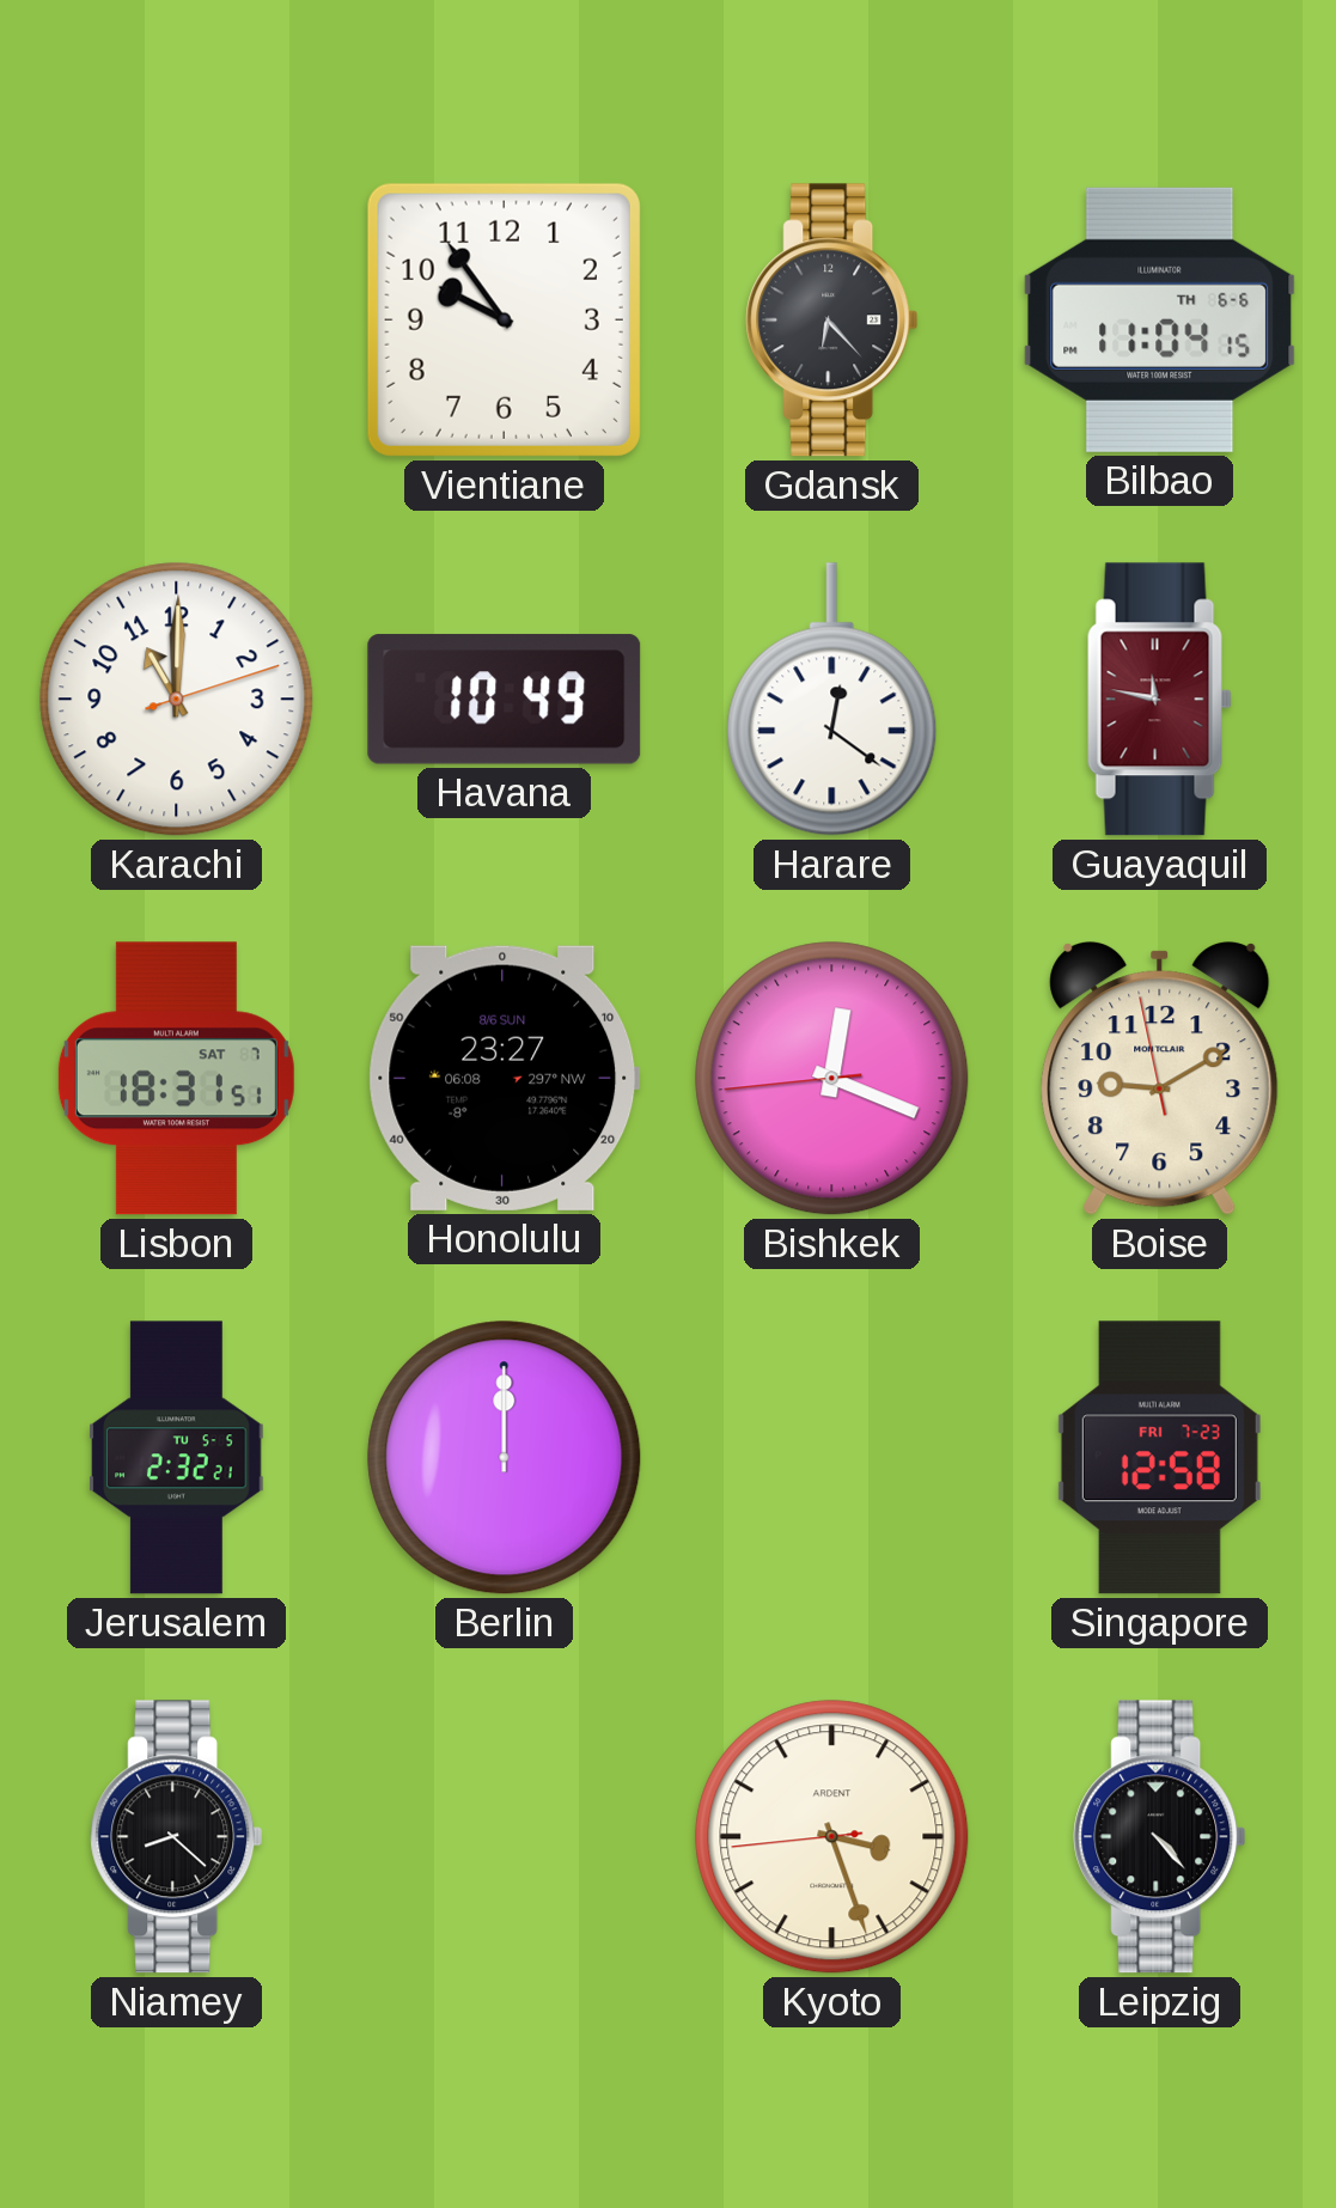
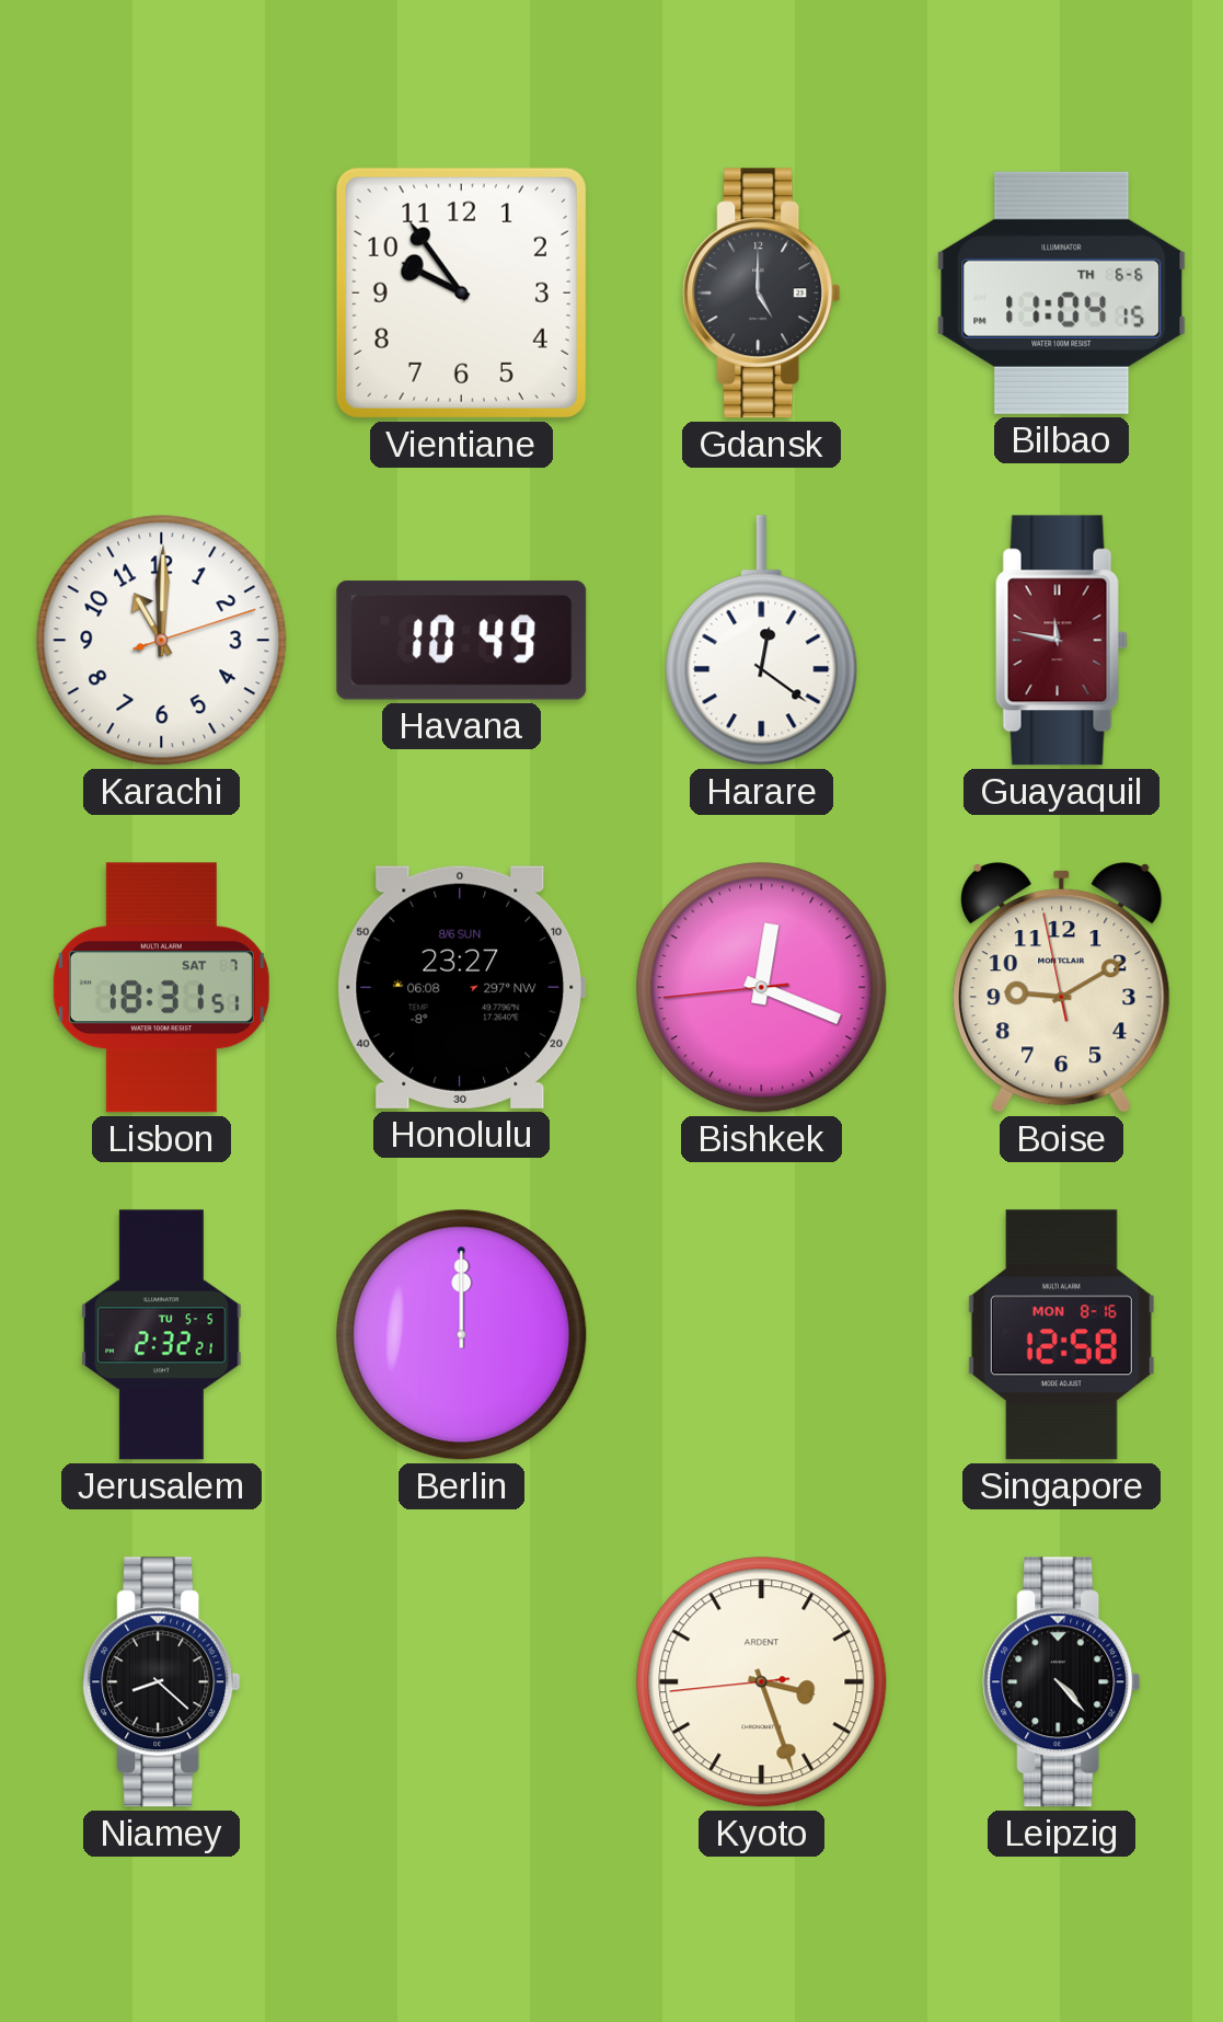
Gdansk: 6:23 -> 5:00 (762, 294)
Singapore date: FRI 7-23 -> MON 8-16 (1061, 1335)
